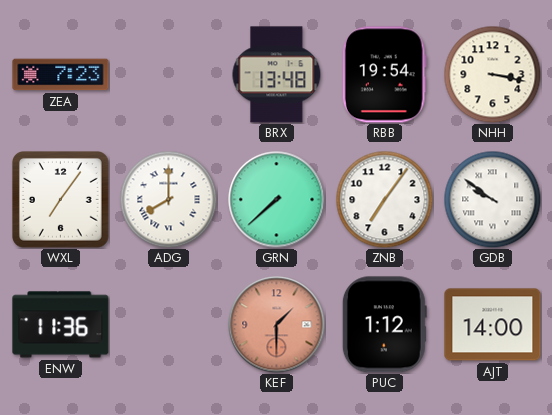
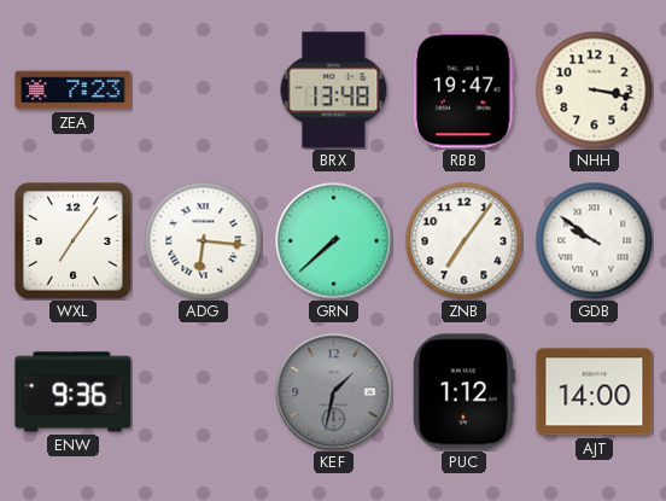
RBB: 19:54 -> 19:47 (463, 91)
ADG: 8:00 -> 6:16 (203, 240)
ENW: 11:36 -> 9:36 (74, 392)
KEF: 1:30 -> 1:32 (334, 392)
KEF dial: salmon -> grey (334, 392)
